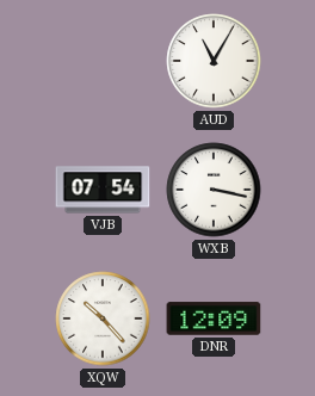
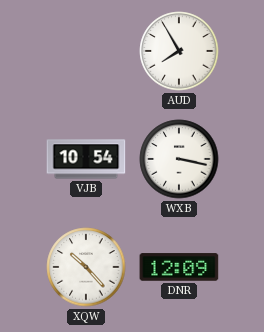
AUD: 11:05 -> 7:55 (179, 51)
VJB: 07:54 -> 10:54 (86, 159)
